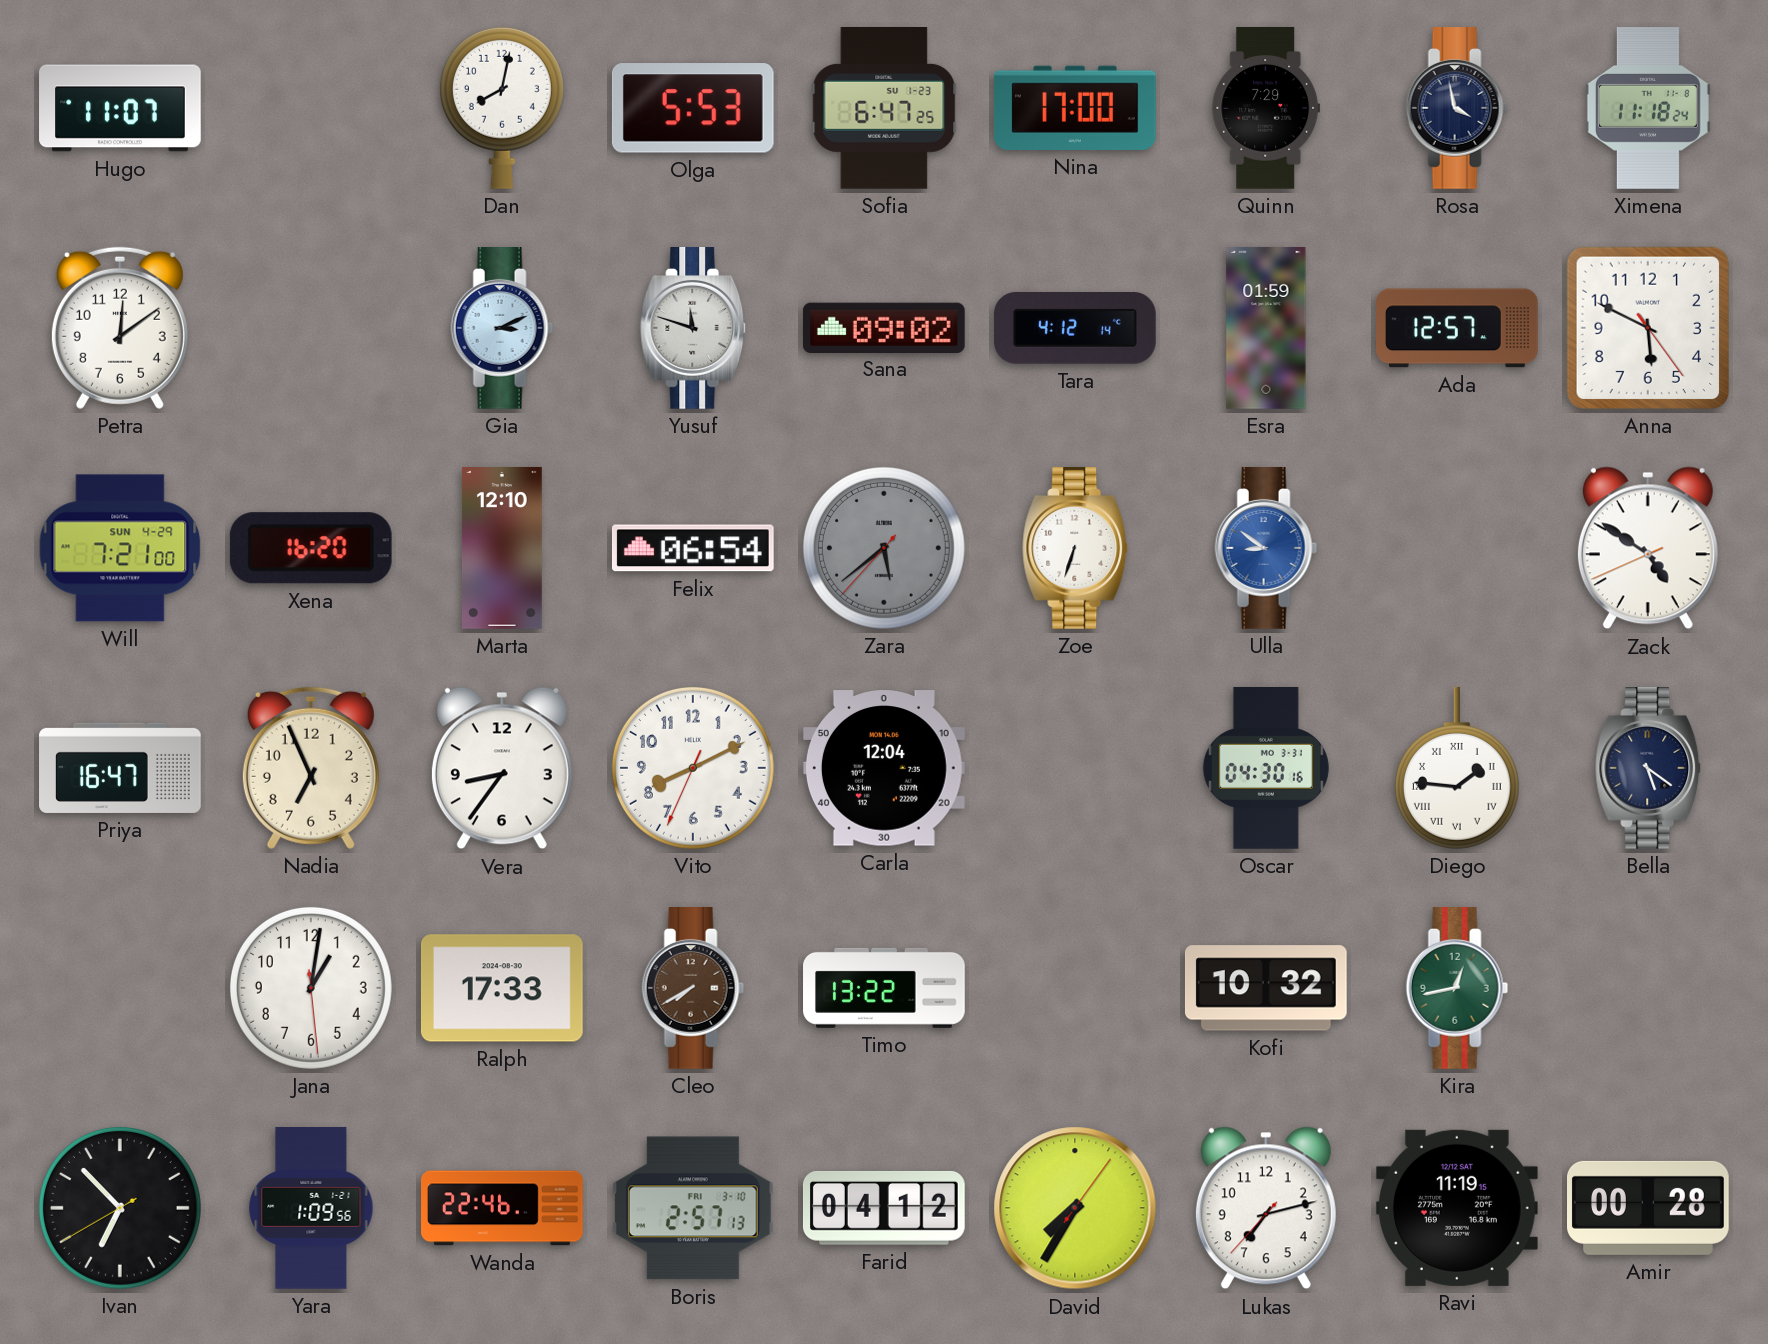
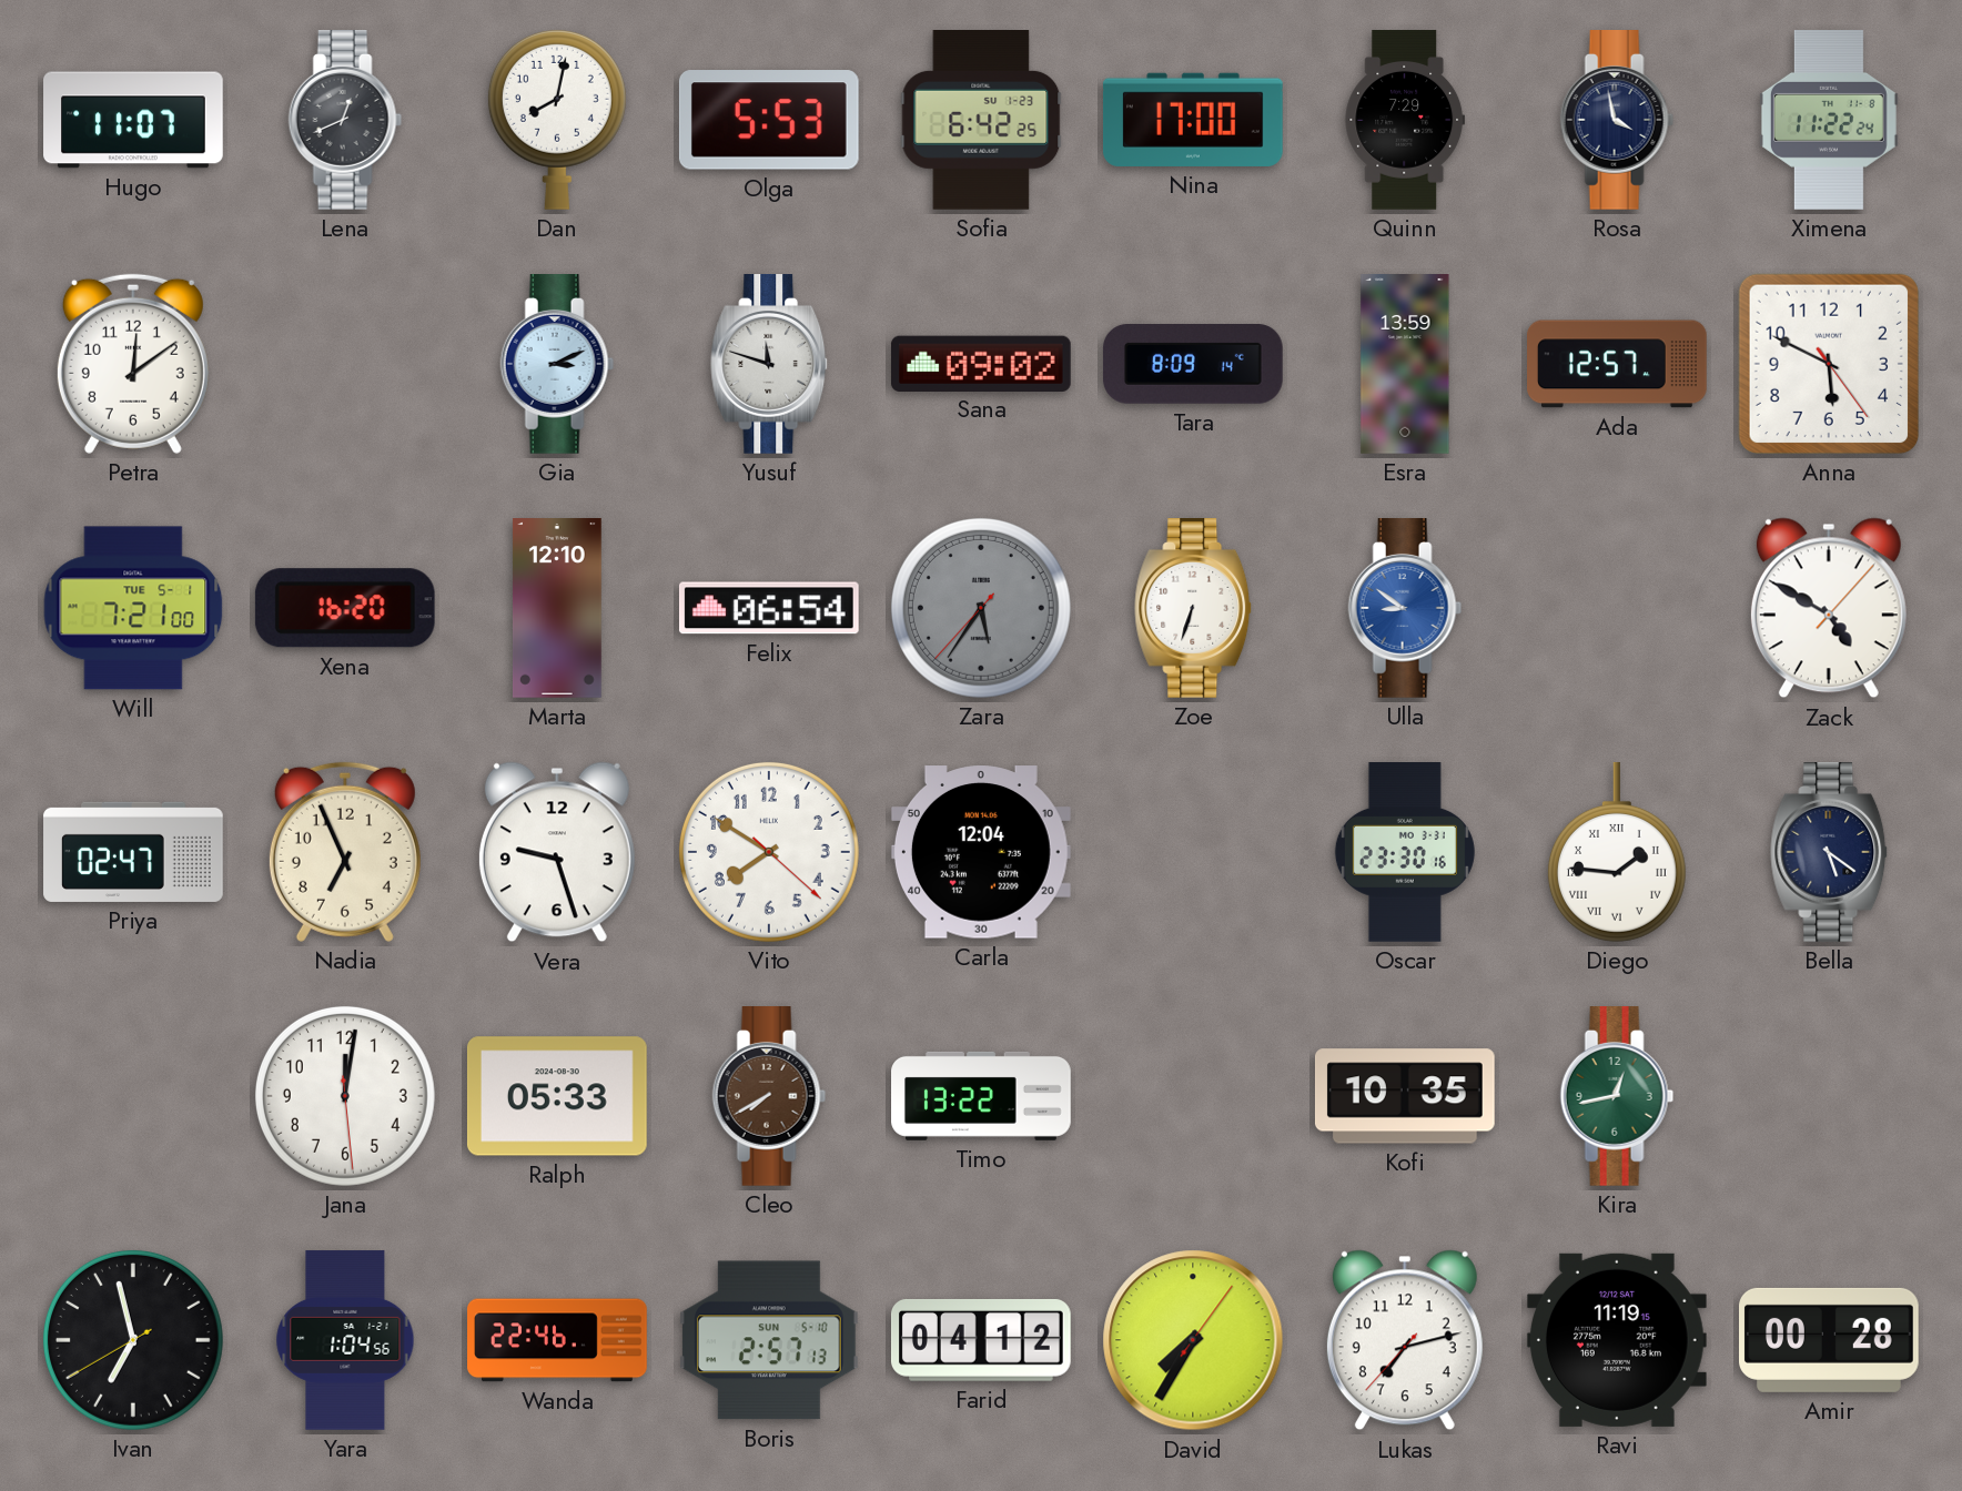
Lena: none -> 12:41 (345, 121)
Sofia: 6:47 -> 6:42 (981, 121)
Ximena: 11:18 -> 11:22 (1829, 121)
Tara: 4:12 -> 8:09 (1193, 365)
Esra: 01:59 -> 13:59 (1405, 365)
Will date: SUN 4-29 -> TUE 5-1 (133, 608)
Zara: 5:38 -> 5:35 (981, 608)
Zack: 4:50:41 -> 4:50:07 (1829, 608)
Priya: 16:47 -> 02:47 (133, 852)
Vera: 8:36 -> 9:27 (557, 852)
Vito: 8:10 -> 7:50 (769, 852)
Oscar: 04:30 -> 23:30 (1405, 853)
Jana: 1:01 -> 12:01 (345, 1096)
Ralph: 17:33 -> 05:33 (557, 1096)
Kofi: 10:32 -> 10:35 (1405, 1096)
Ivan: 6:52 -> 6:57 (133, 1340)
Yara: 1:09 -> 1:04 (345, 1340)
Boris date: FRI 3-10 -> SUN 5-10 (769, 1340)
